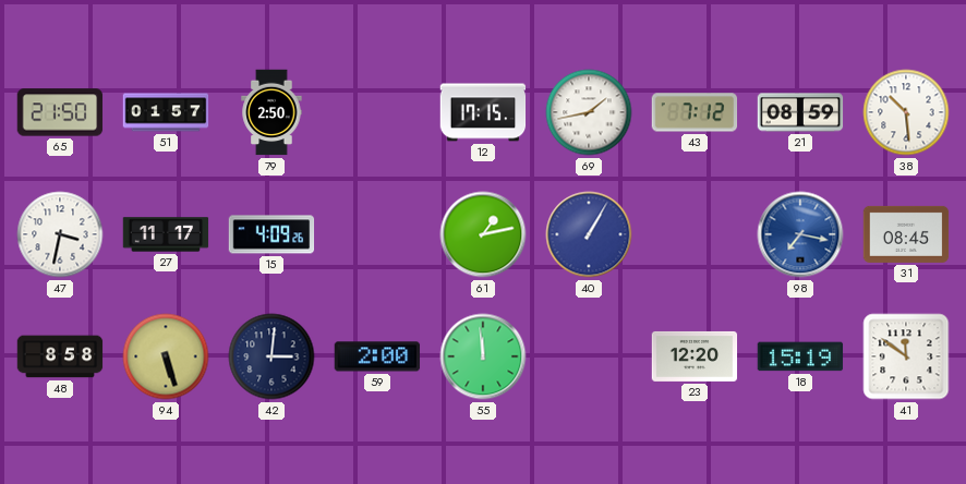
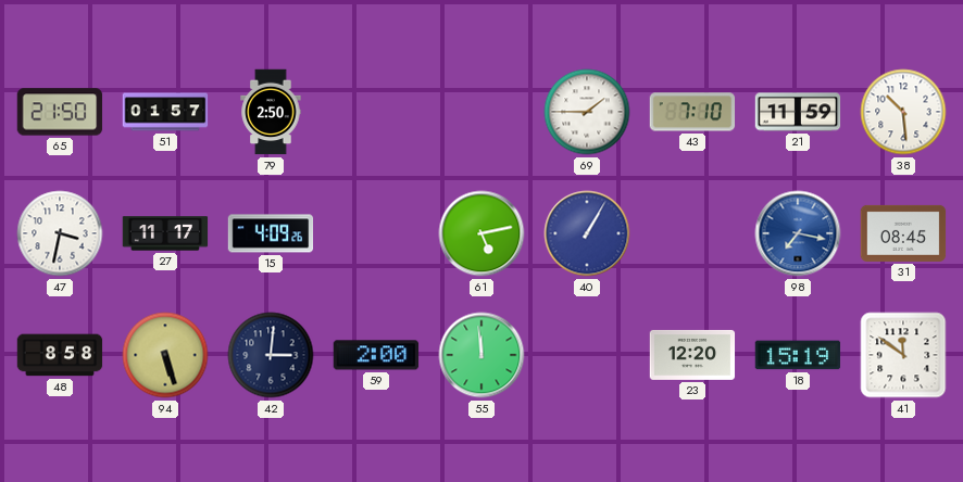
12: 17:15 -> none (483, 112)
69: 1:43 -> 1:45 (587, 112)
43: 7:12 -> 7:10 (692, 112)
21: 08:59 -> 11:59 (798, 112)
61: 1:13 -> 5:13 (481, 233)
